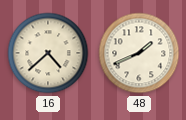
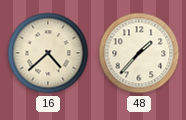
48: 1:41 -> 1:37 (139, 53)
